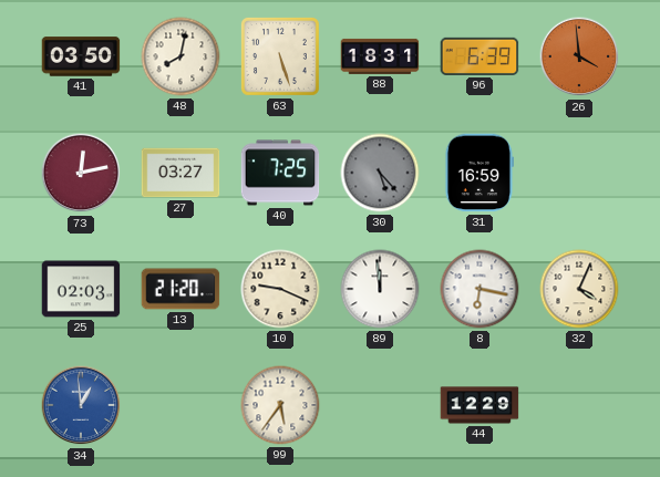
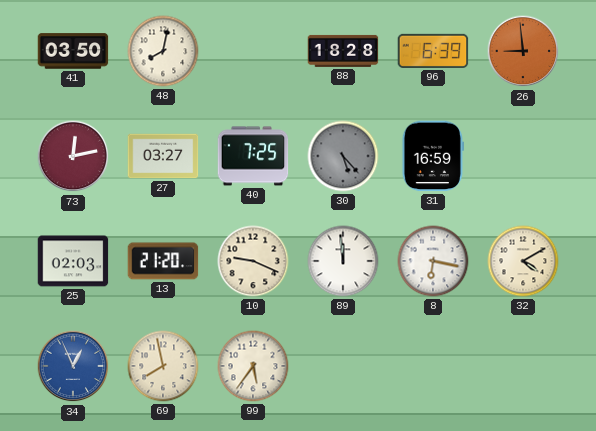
63: 5:27 -> none (280, 56)
88: 18:31 -> 18:28 (343, 51)
26: 3:59 -> 8:59 (523, 51)
32: 4:04 -> 4:10 (523, 261)
34: 12:59 -> 12:56 (73, 366)
69: none -> 7:58 (163, 366)
44: 12:29 -> none (479, 405)
